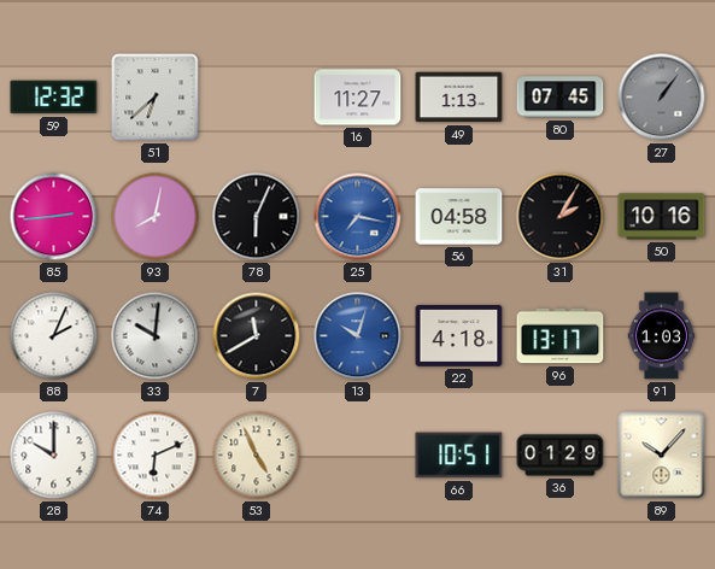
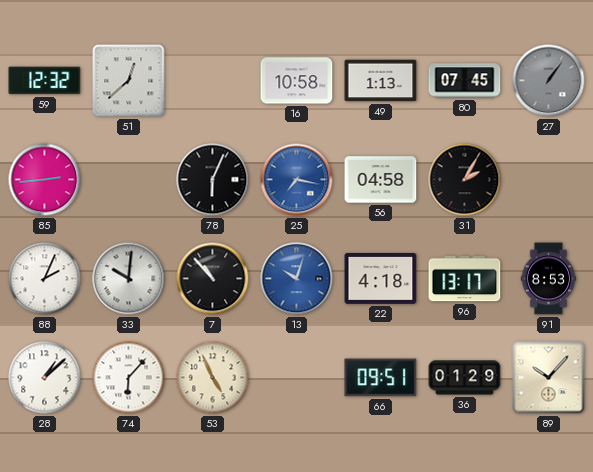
51: 6:38 -> 12:38 (129, 81)
16: 11:27 -> 10:58 (297, 81)
93: 8:02 -> none (156, 217)
50: 10:16 -> none (662, 217)
7: 11:40 -> 10:53 (213, 279)
91: 1:03 -> 8:53 (549, 279)
28: 10:00 -> 1:08 (45, 378)
74: 6:11 -> 6:07 (129, 378)
66: 10:51 -> 09:51 (381, 378)
